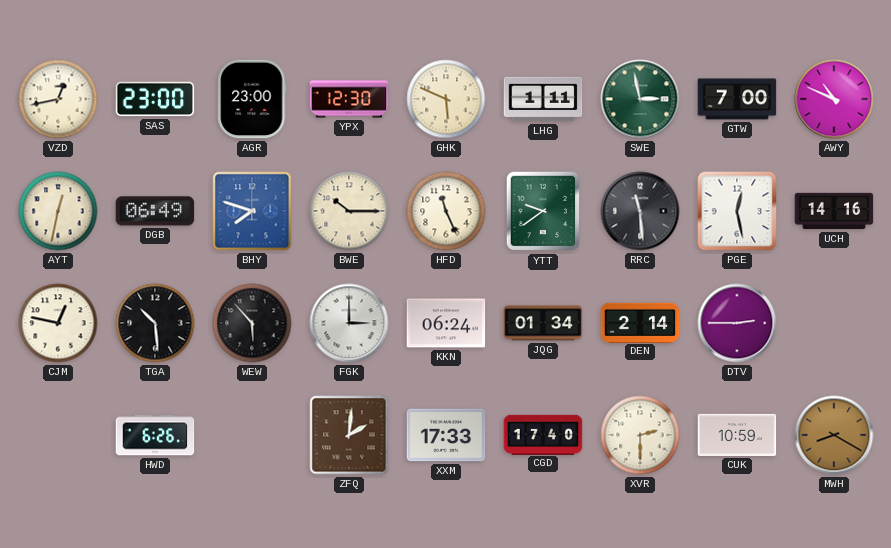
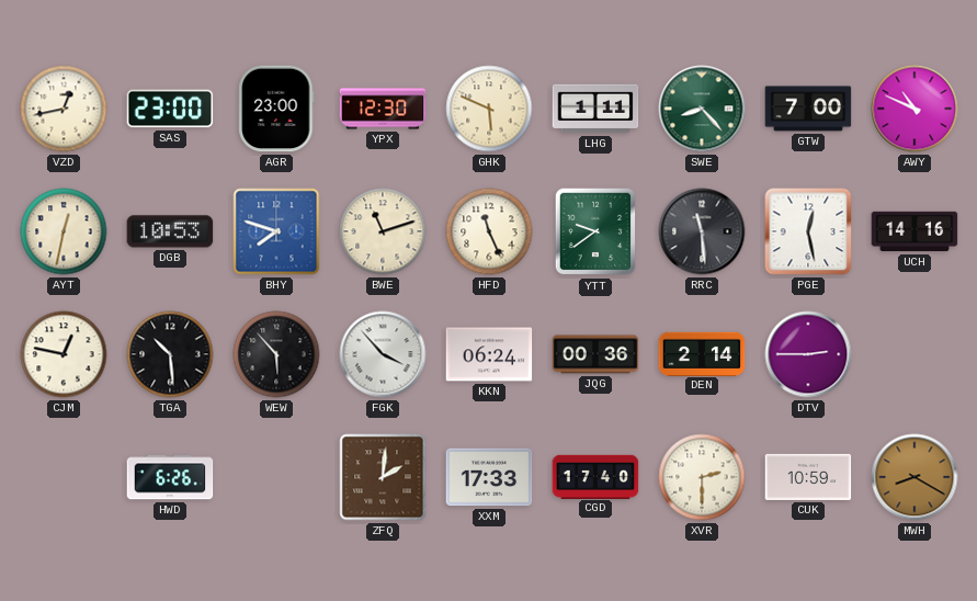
SWE: 2:58 -> 8:23 (702, 109)
DGB: 06:49 -> 10:53 (170, 231)
BWE: 10:15 -> 11:12 (383, 231)
FGK: 3:00 -> 3:53 (383, 354)
JQG: 01:34 -> 00:36 (595, 354)
